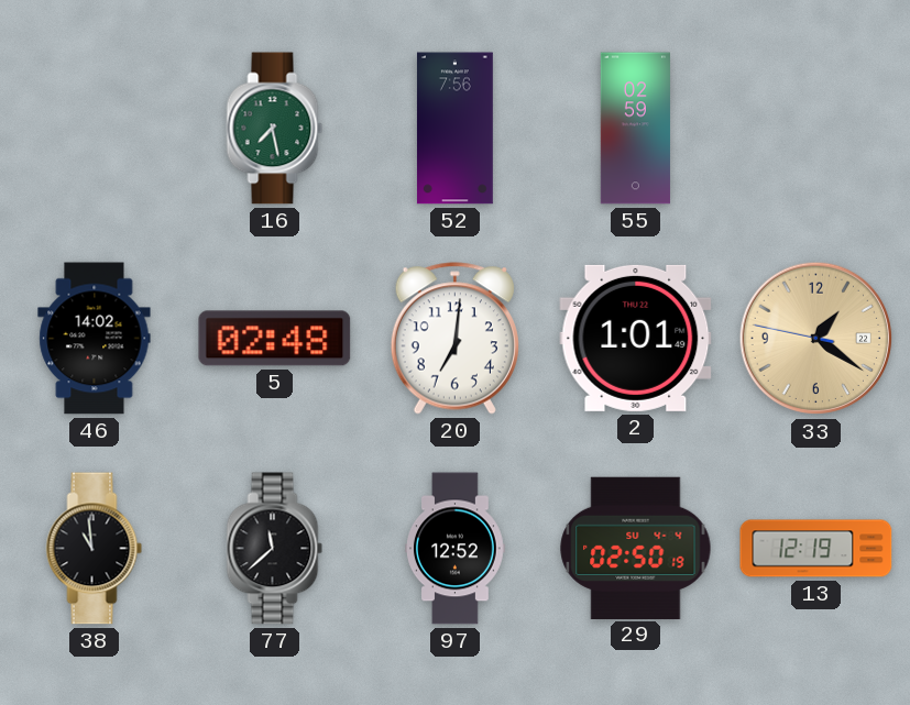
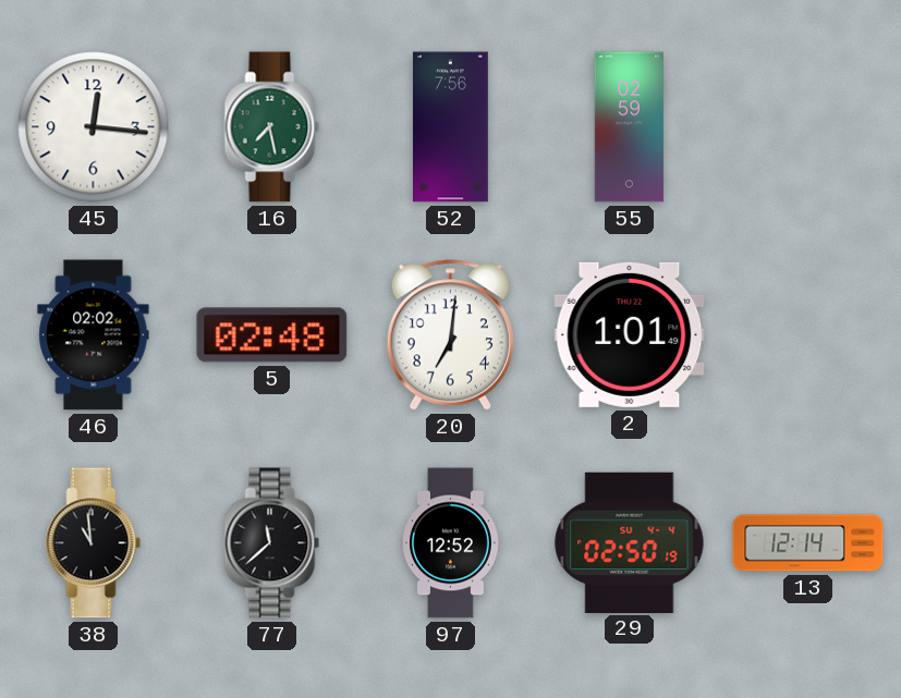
45: none -> 12:16 (94, 127)
46: 14:02 -> 02:02 (94, 335)
33: 1:20 -> none (816, 339)
13: 12:19 -> 12:14 (808, 543)
